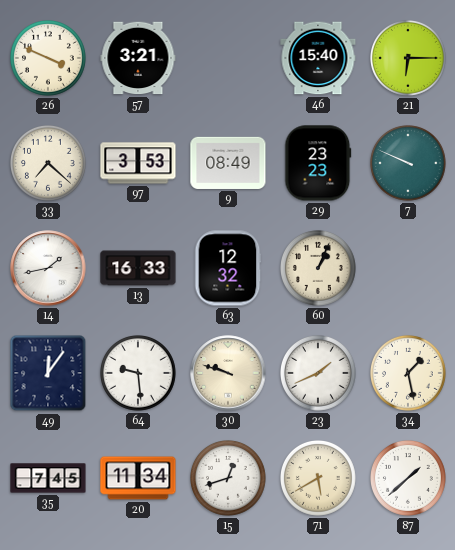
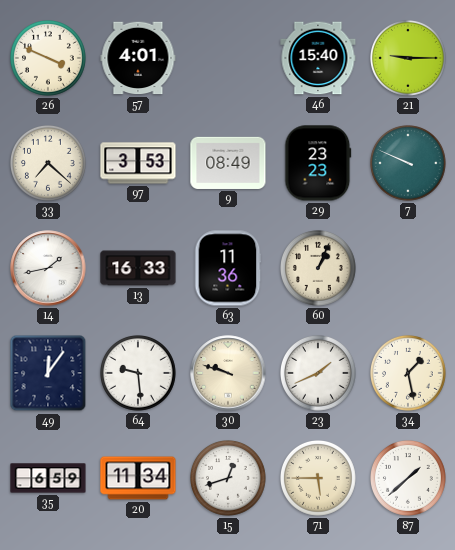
57: 3:21 -> 4:01 (138, 58)
21: 6:15 -> 9:15 (409, 59)
63: 12:32 -> 11:36 (228, 268)
35: 7:45 -> 6:59 (48, 478)
71: 5:40 -> 5:45 (319, 479)
